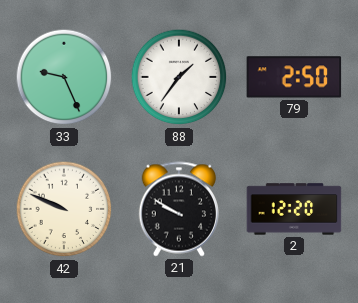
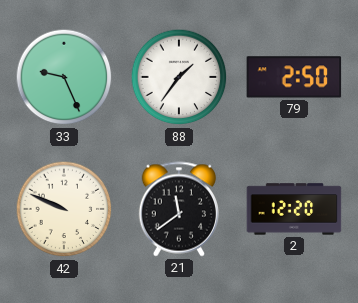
21: 9:50 -> 11:39 (178, 209)
